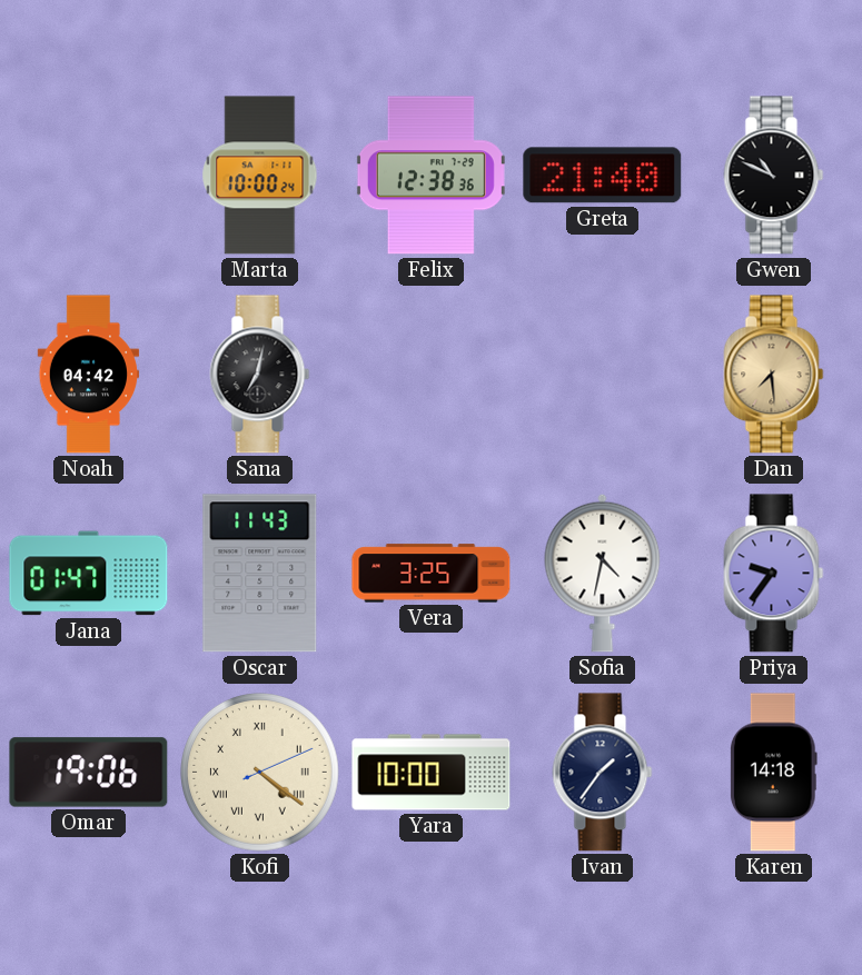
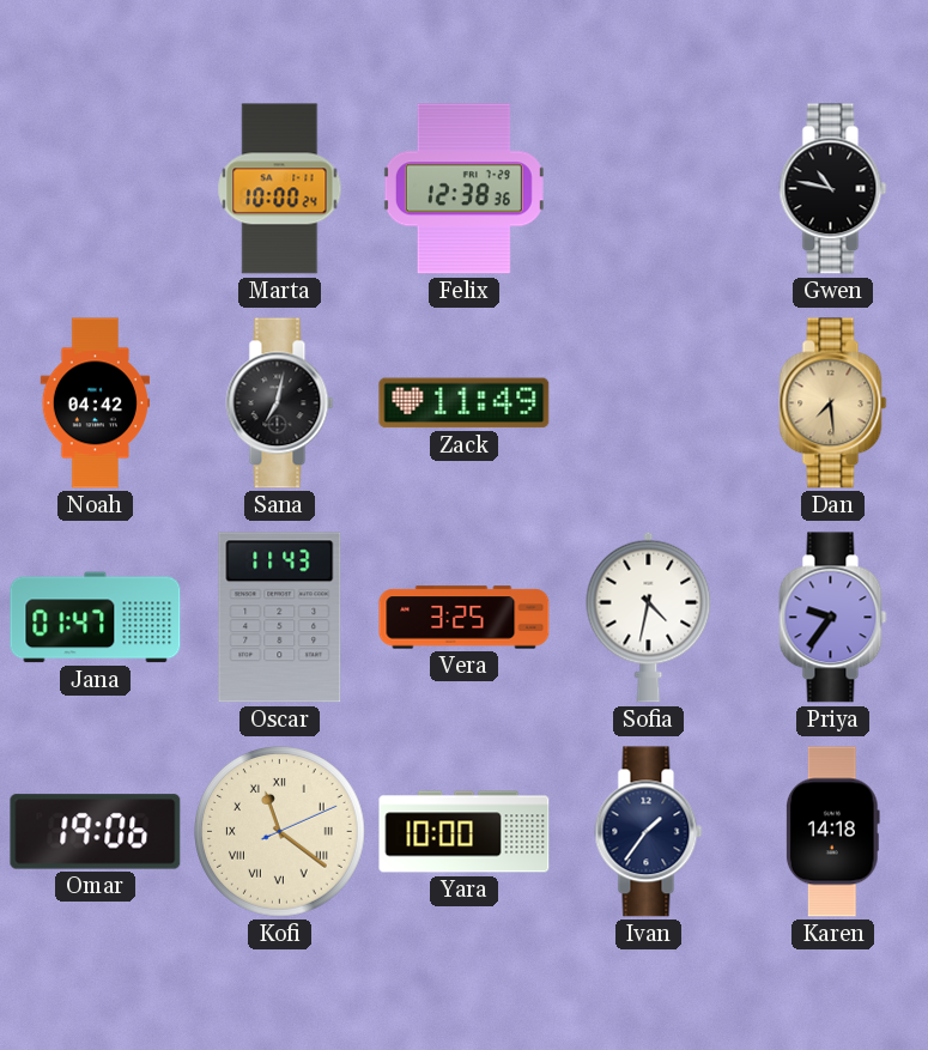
Greta: 21:40 -> none (603, 176)
Gwen: 10:49 -> 10:47 (833, 189)
Zack: none -> 11:49 (465, 403)
Kofi: 4:21 -> 11:21 (280, 832)
